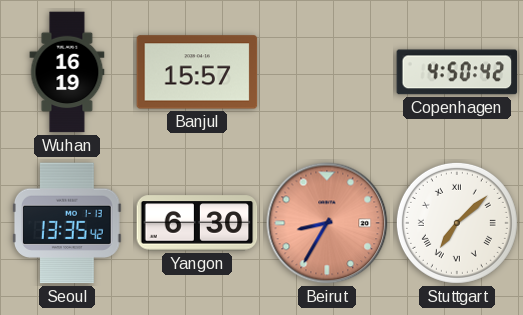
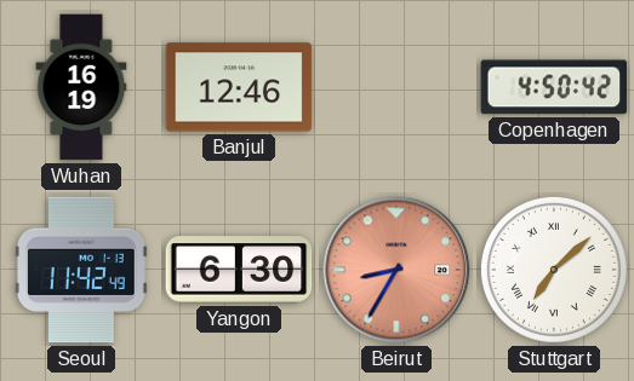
Banjul: 15:57 -> 12:46 (239, 87)
Seoul: 13:35 -> 11:42 (82, 270)
